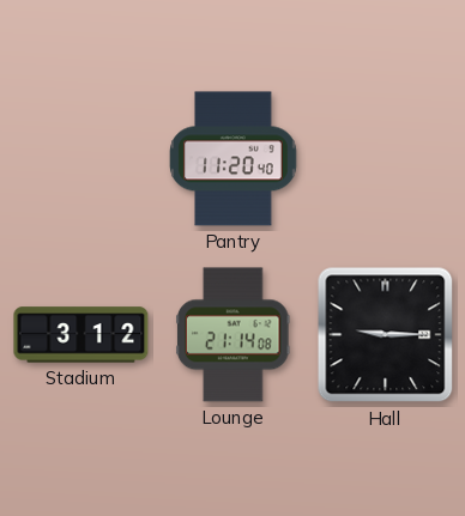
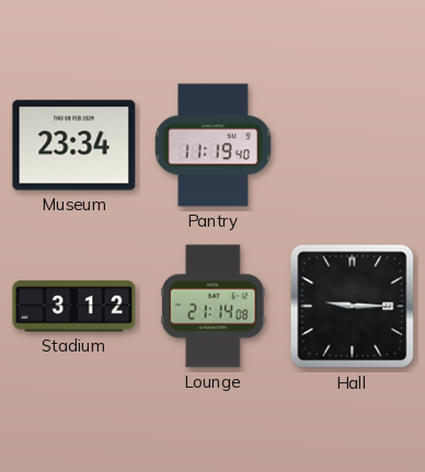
Museum: none -> 23:34 (74, 146)
Pantry: 11:20 -> 11:19 (214, 146)
